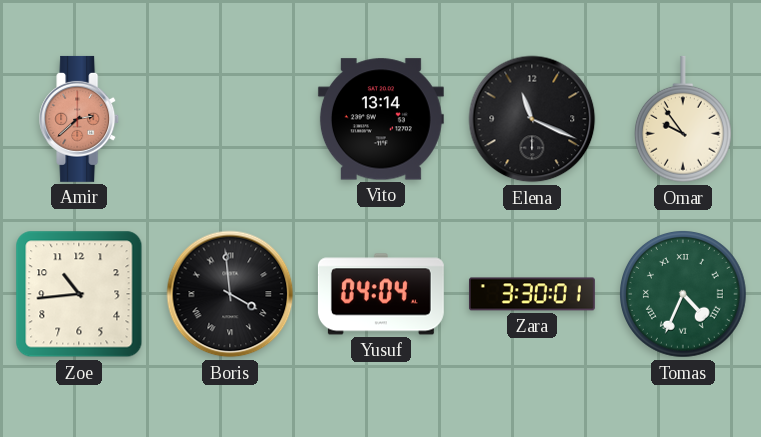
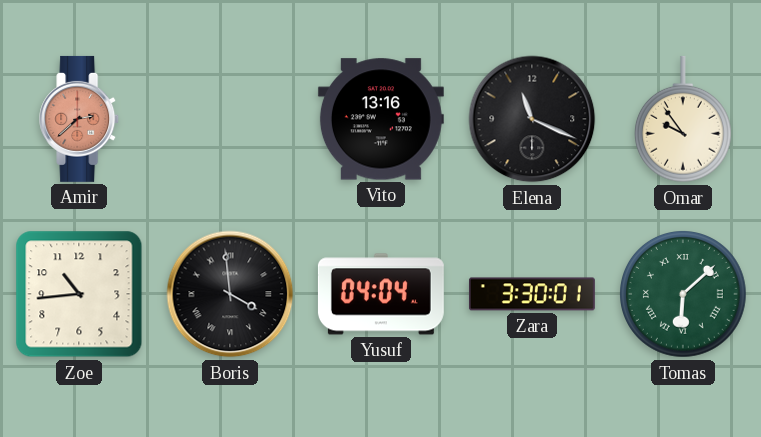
Vito: 13:14 -> 13:16 (381, 119)
Tomas: 4:34 -> 6:08 (684, 295)
